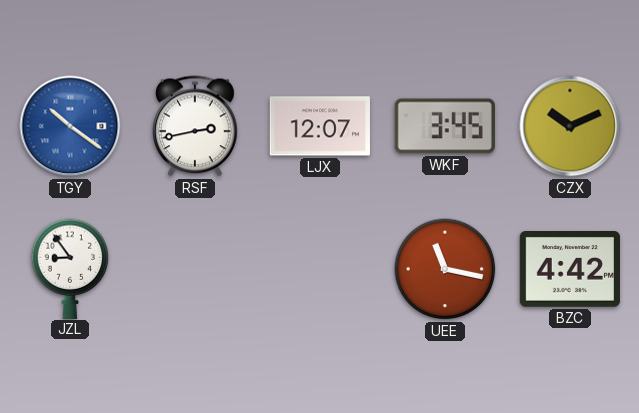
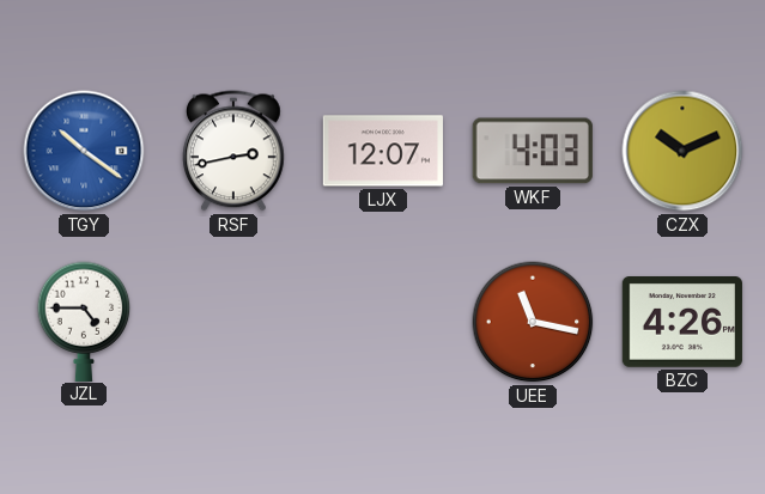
WKF: 3:45 -> 4:03 (533, 151)
JZL: 8:54 -> 4:45 (84, 321)
BZC: 4:42 -> 4:26 (682, 323)
